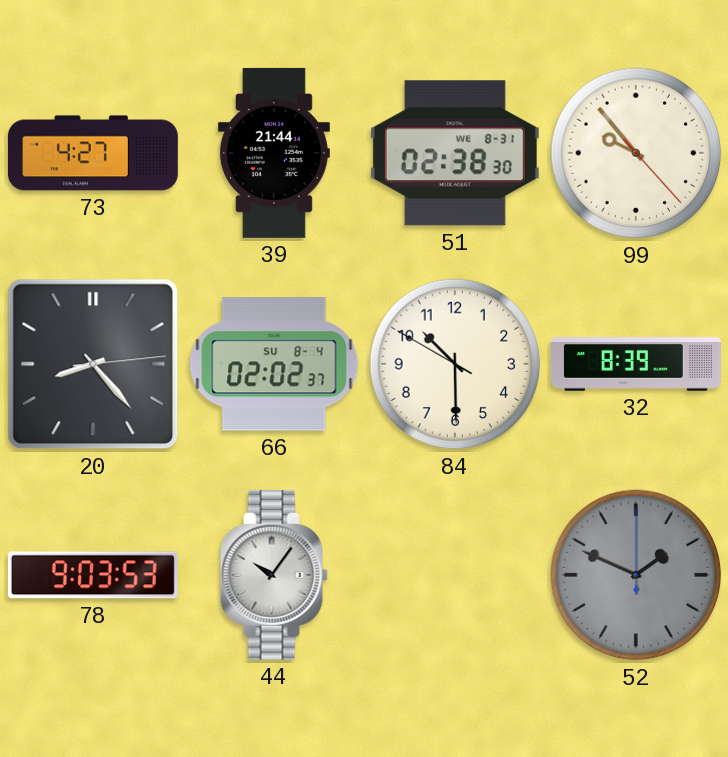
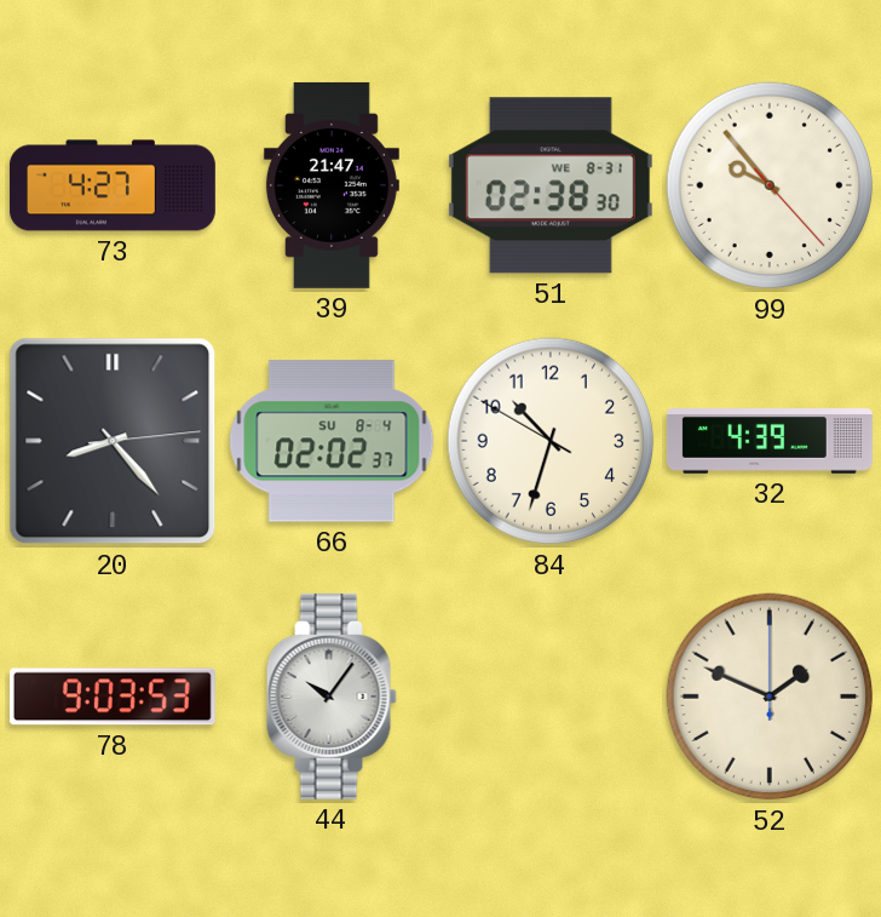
39: 21:44 -> 21:47 (332, 185)
84: 10:29 -> 10:32 (551, 441)
32: 8:39 -> 4:39 (770, 441)
52 dial: grey -> cream (770, 697)
